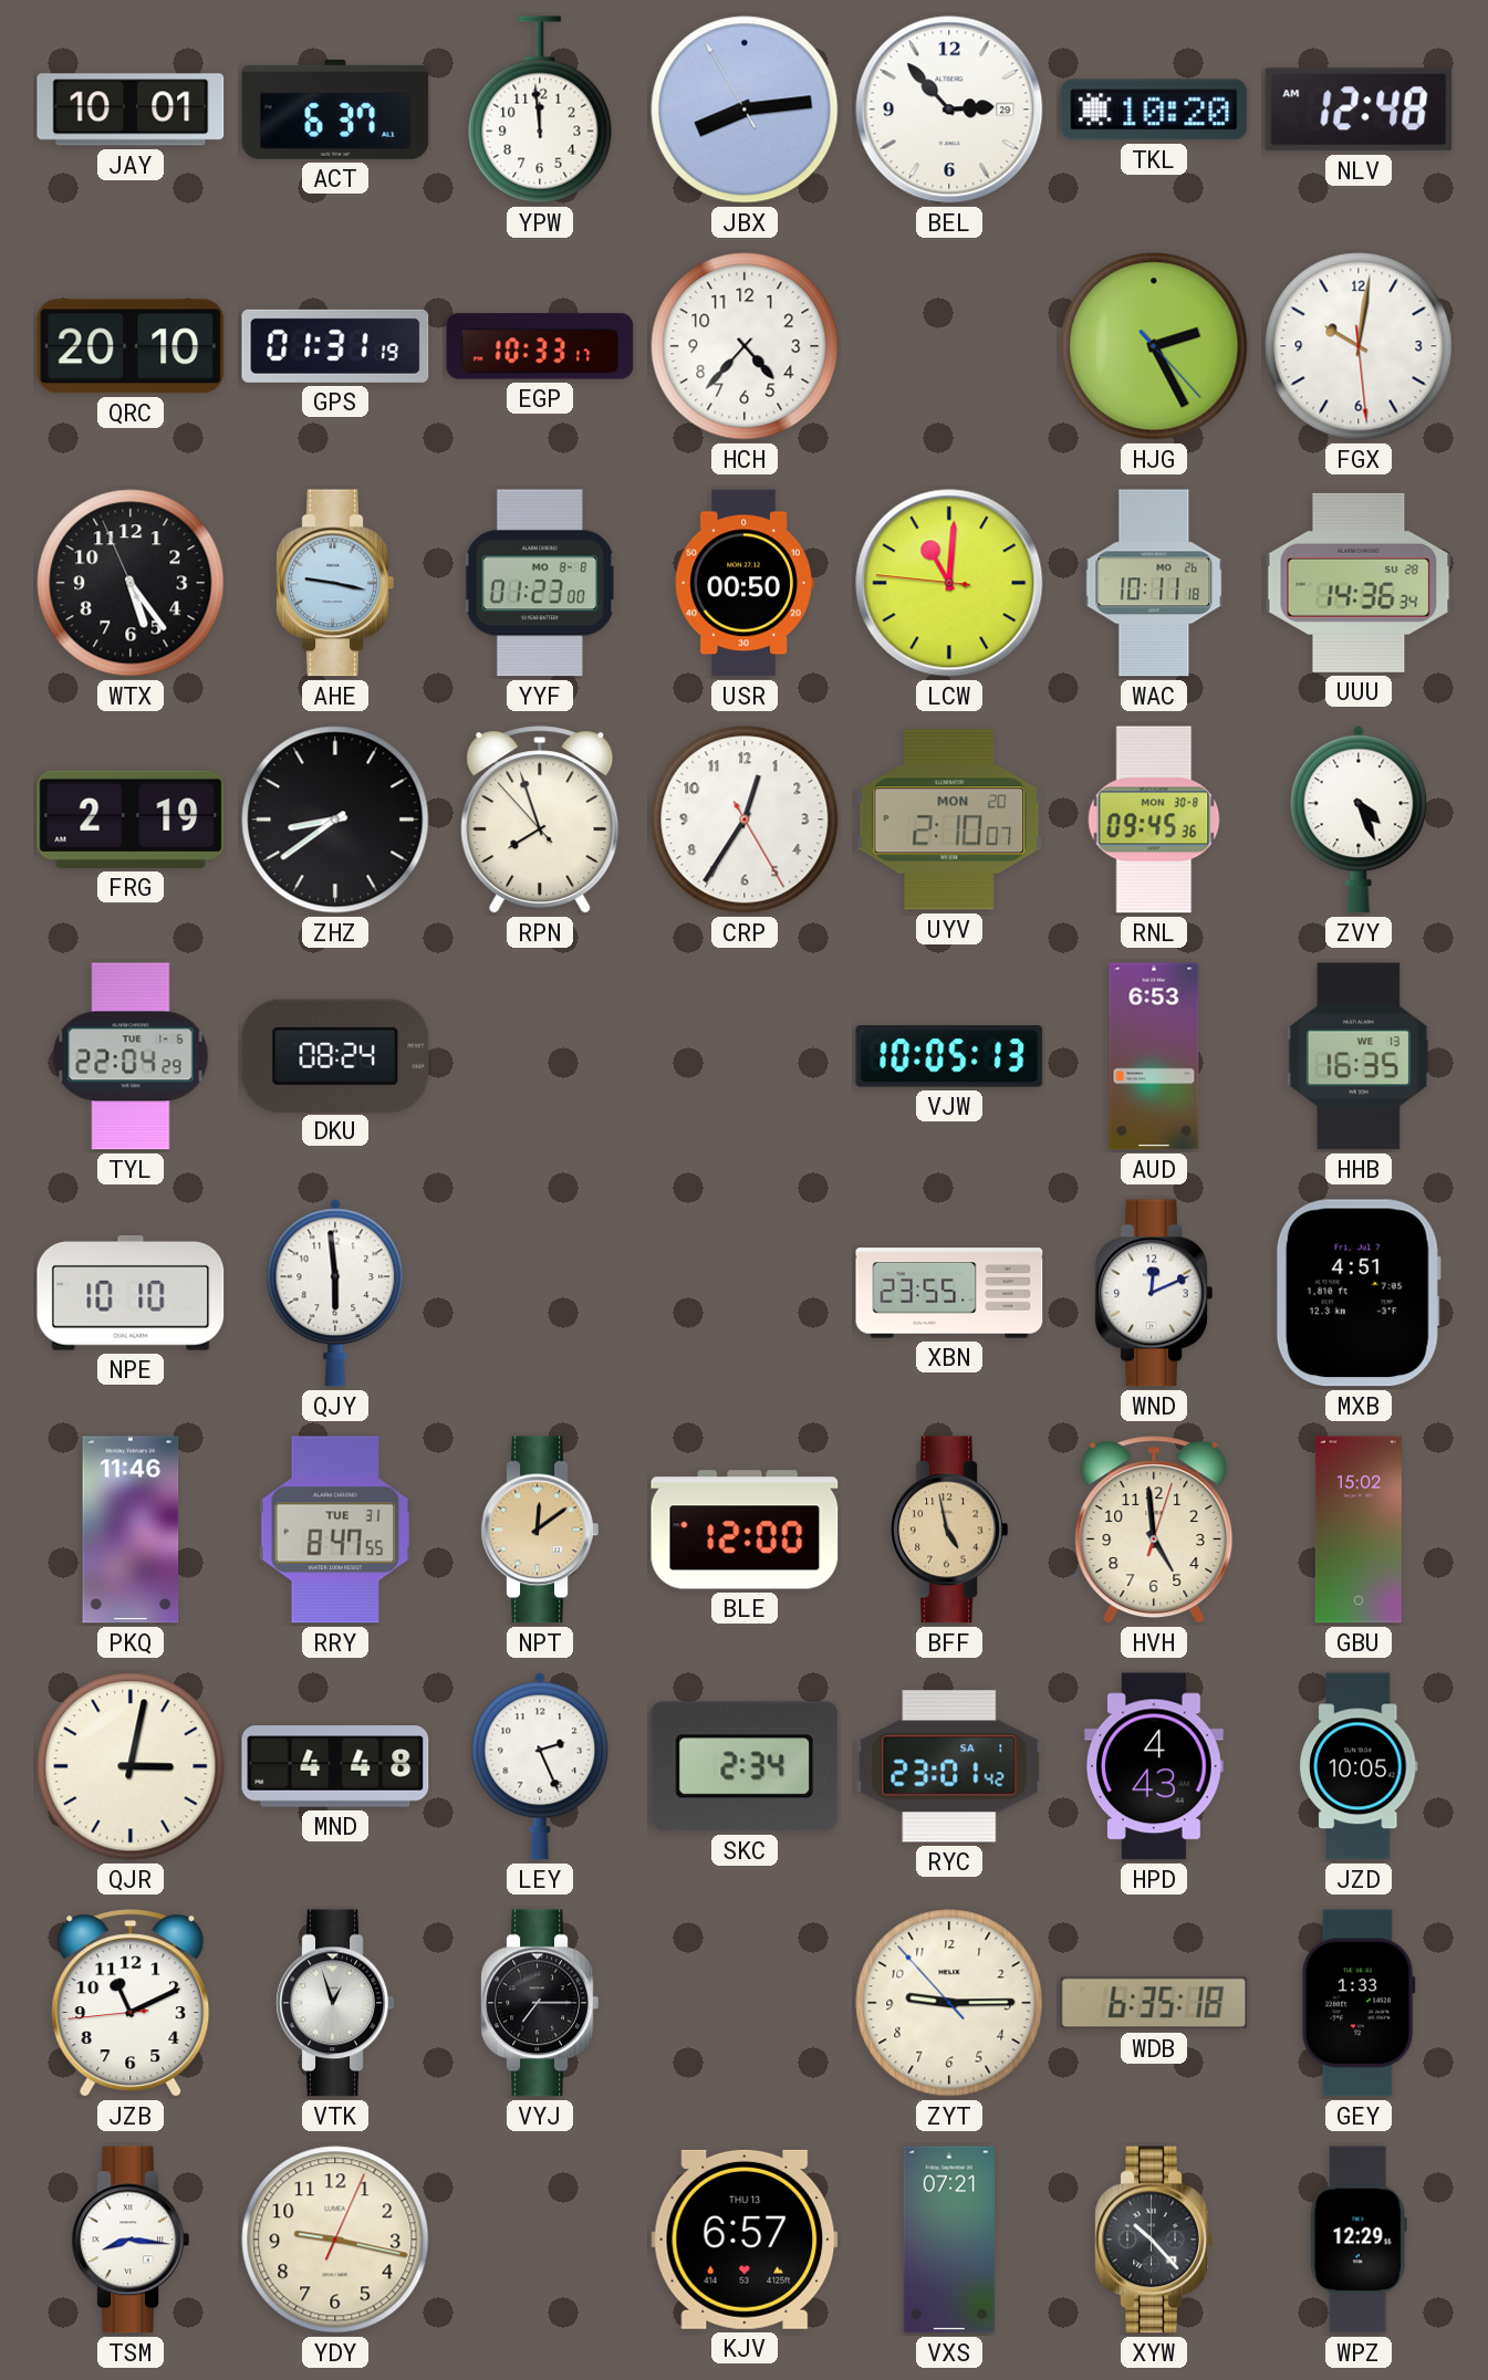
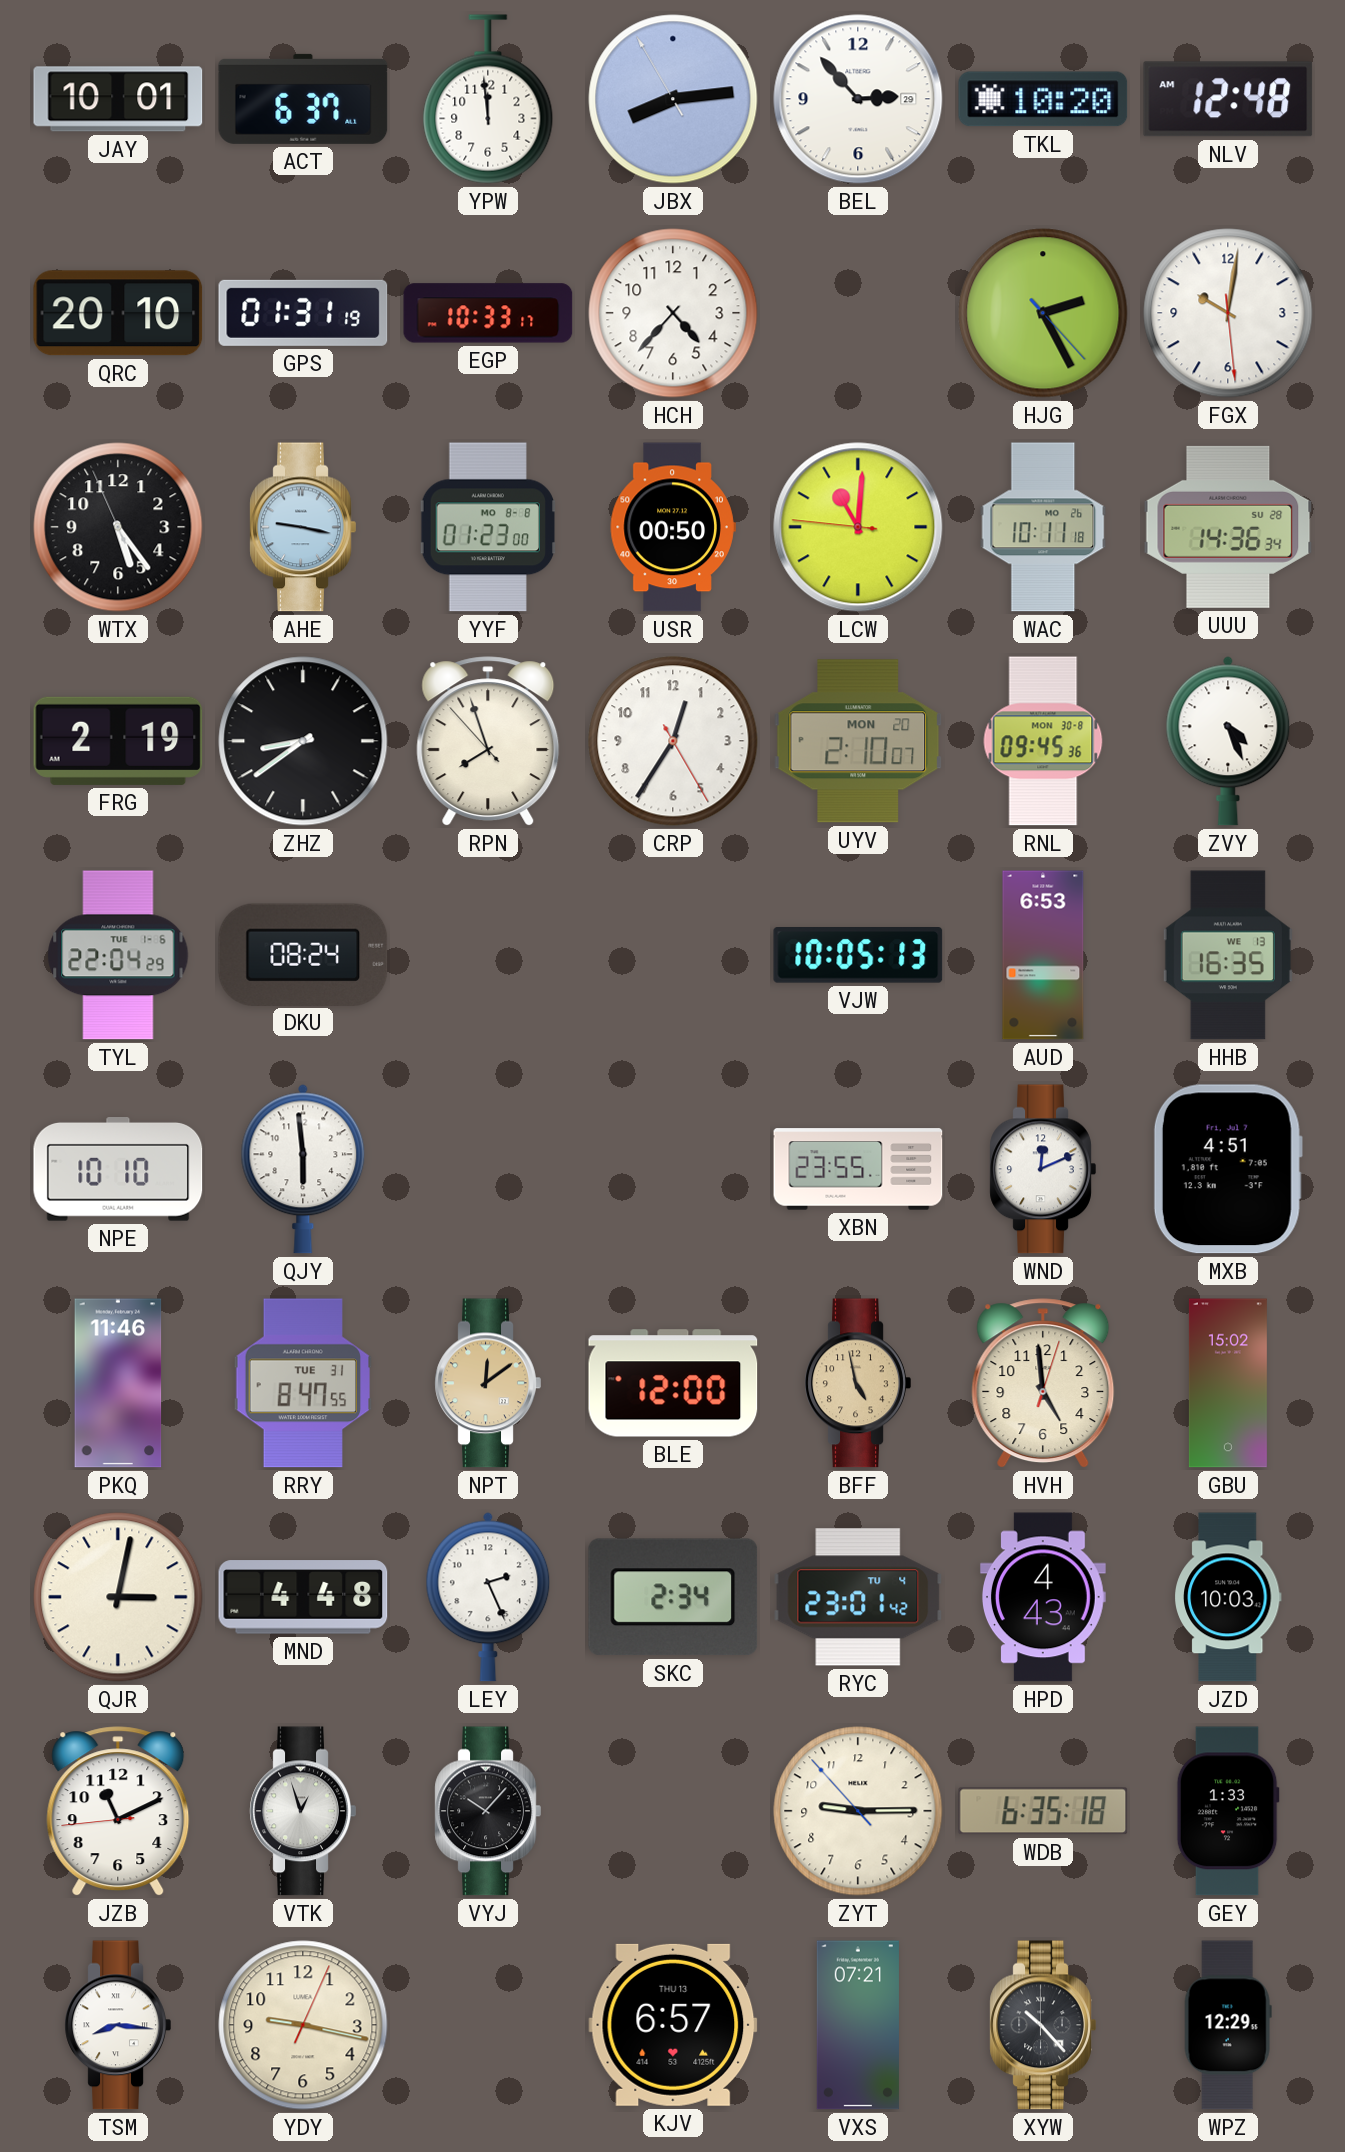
RYC date: SA 1 -> TU 4 (858, 1597)
JZD: 10:05 -> 10:03 (1229, 1597)
VYJ: 7:15 -> 10:07 (488, 1811)
